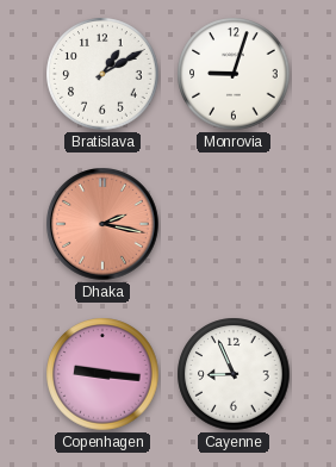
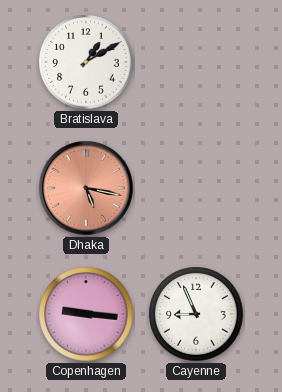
Monrovia: 9:03 -> none (234, 74)
Dhaka: 2:17 -> 5:17 (87, 189)
